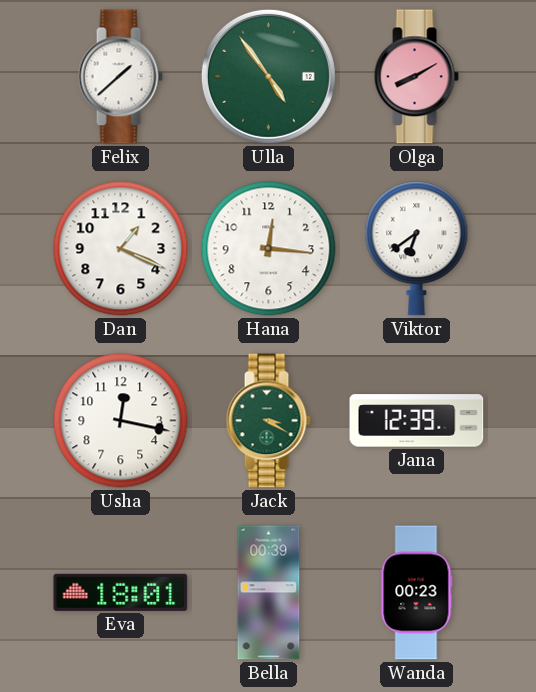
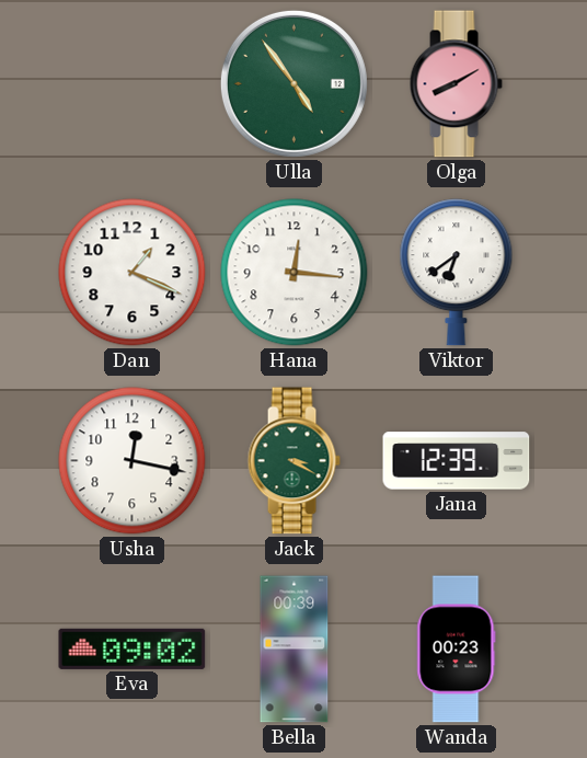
Felix: 1:38 -> none (120, 77)
Eva: 18:01 -> 09:02 (133, 648)
